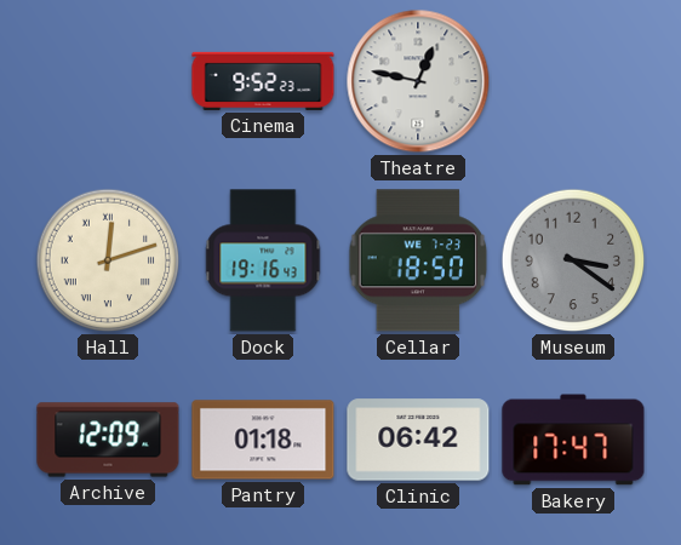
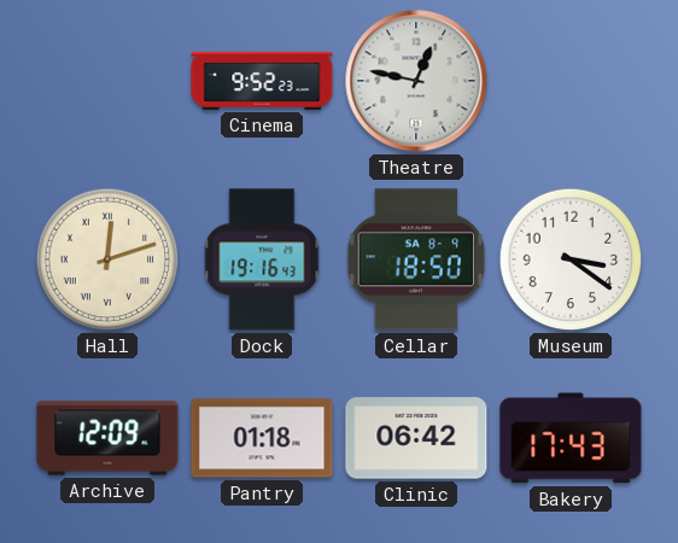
Cellar date: WE 7-23 -> SA 8-9 (416, 259)
Museum dial: grey -> white (571, 259)
Bakery: 17:47 -> 17:43 (571, 438)
